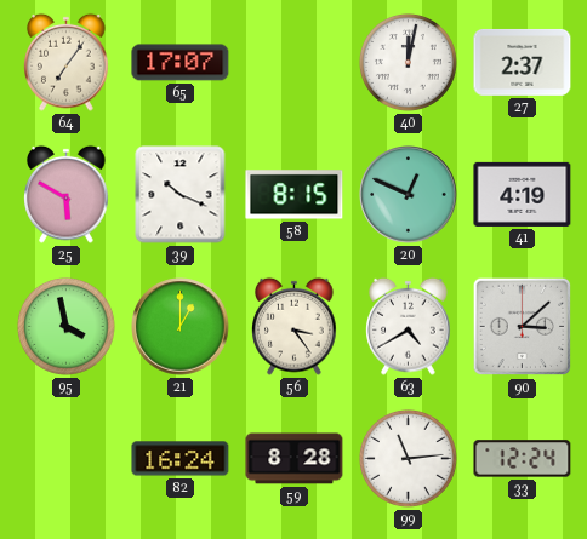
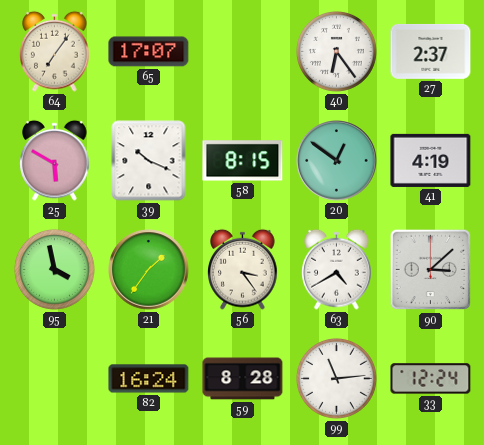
40: 12:02 -> 6:24 (336, 51)
20: 12:49 -> 12:51 (337, 161)
21: 1:00 -> 1:36 (149, 270)
